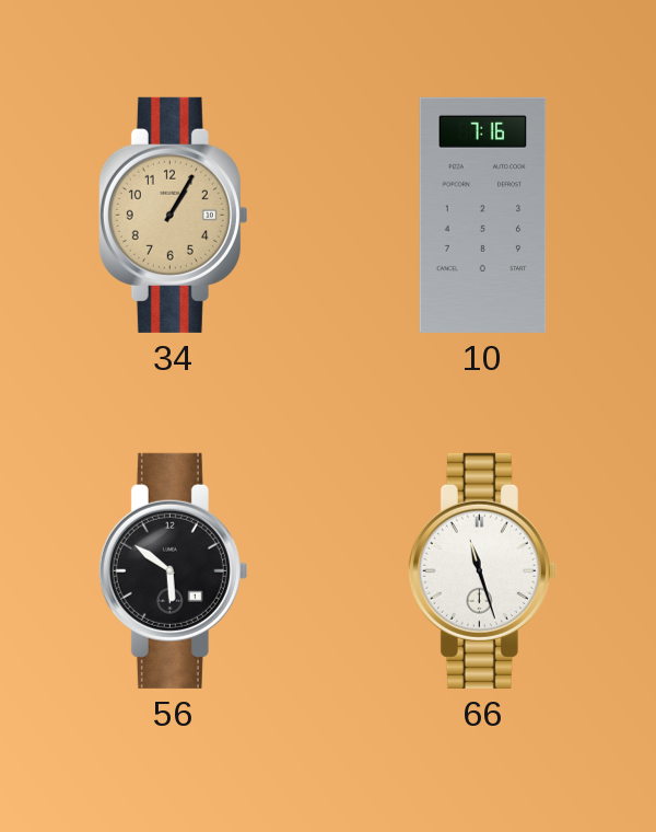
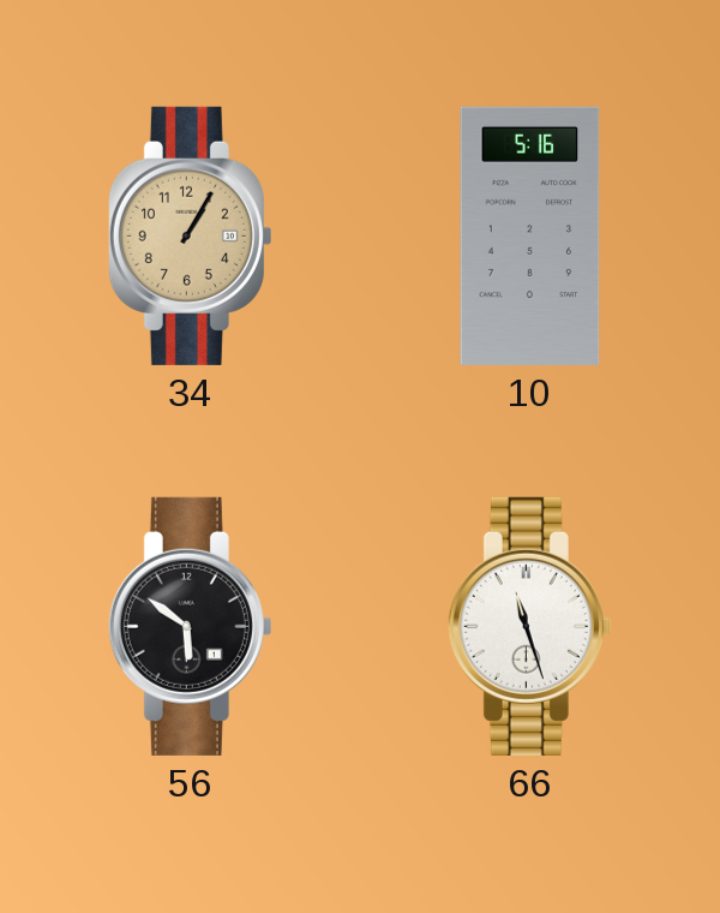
10: 7:16 -> 5:16 (530, 235)
